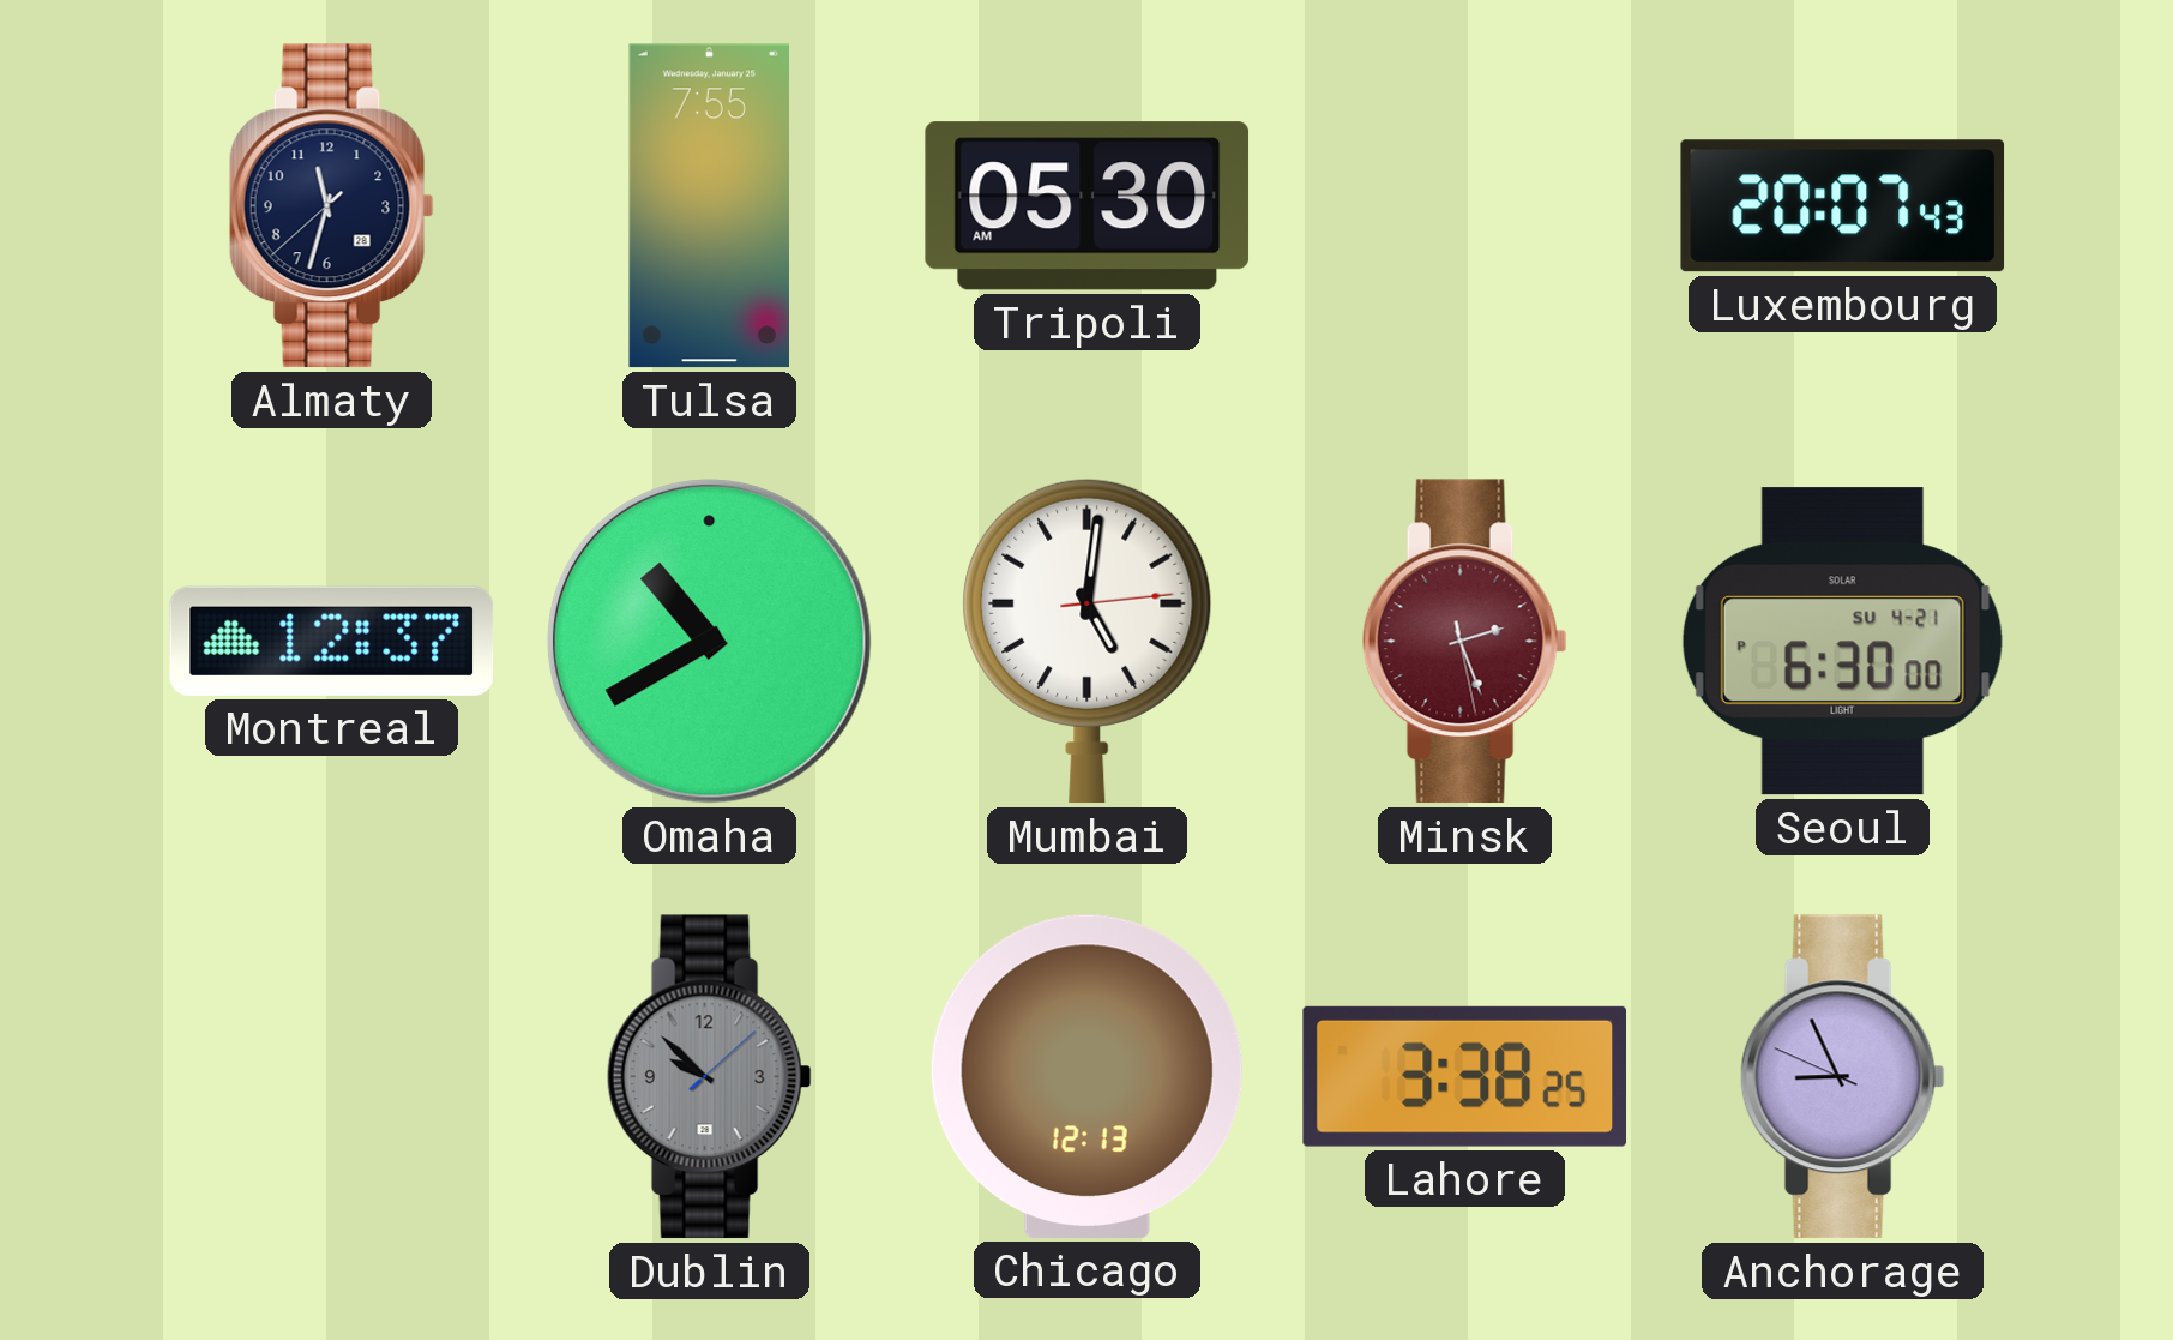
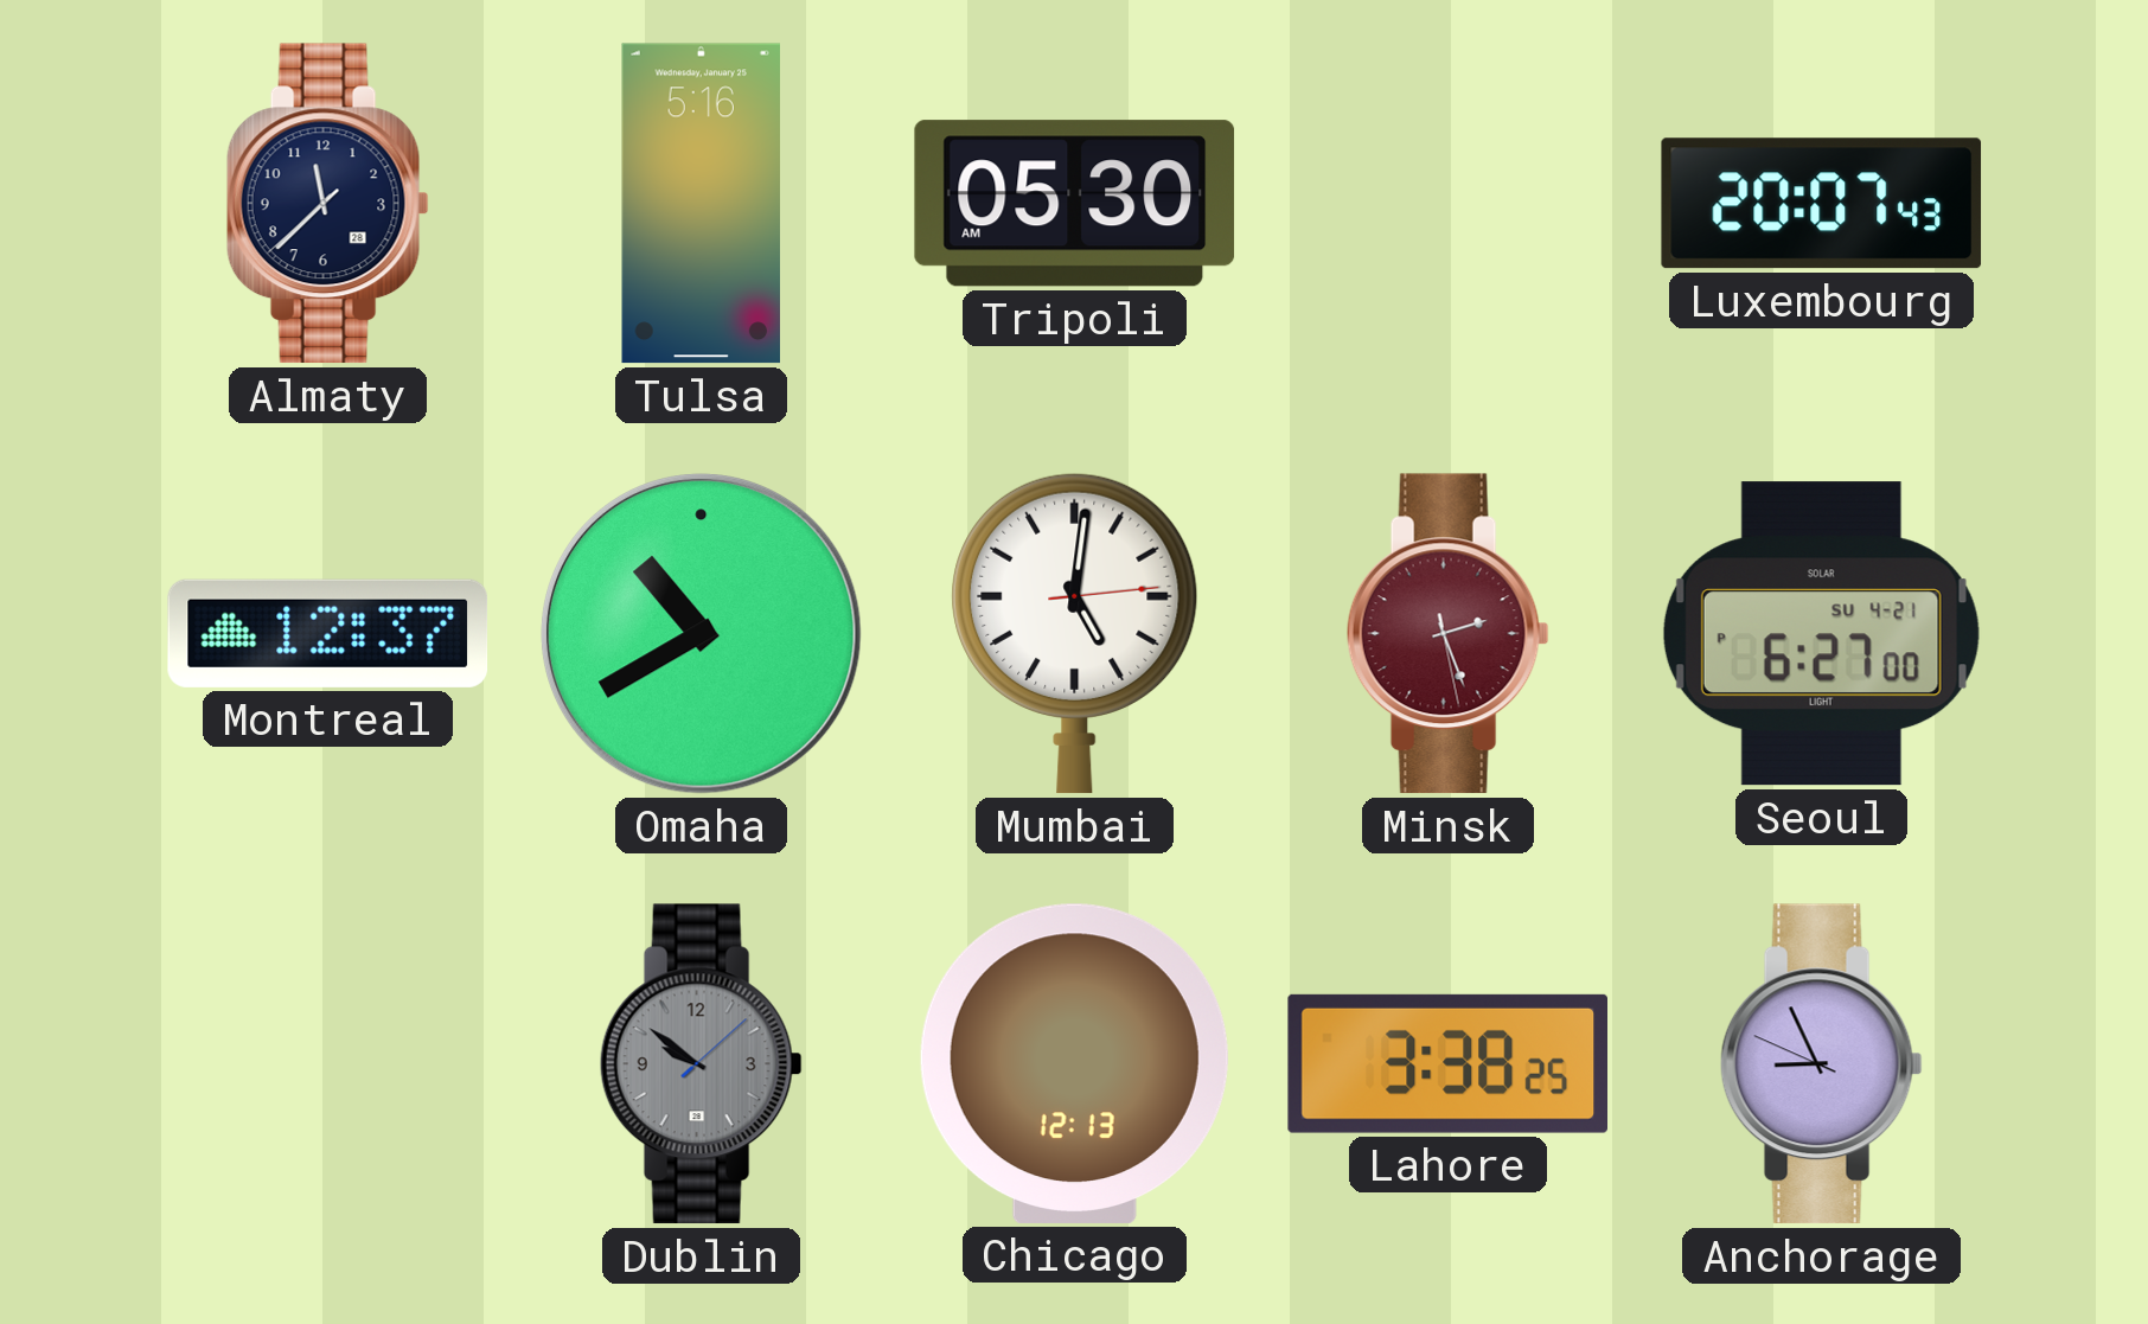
Almaty: 11:32 -> 11:37 (327, 204)
Tulsa: 7:55 -> 5:16 (702, 204)
Seoul: 6:30 -> 6:27 (1821, 634)
Dublin: 9:52 -> 9:51 (701, 1064)
